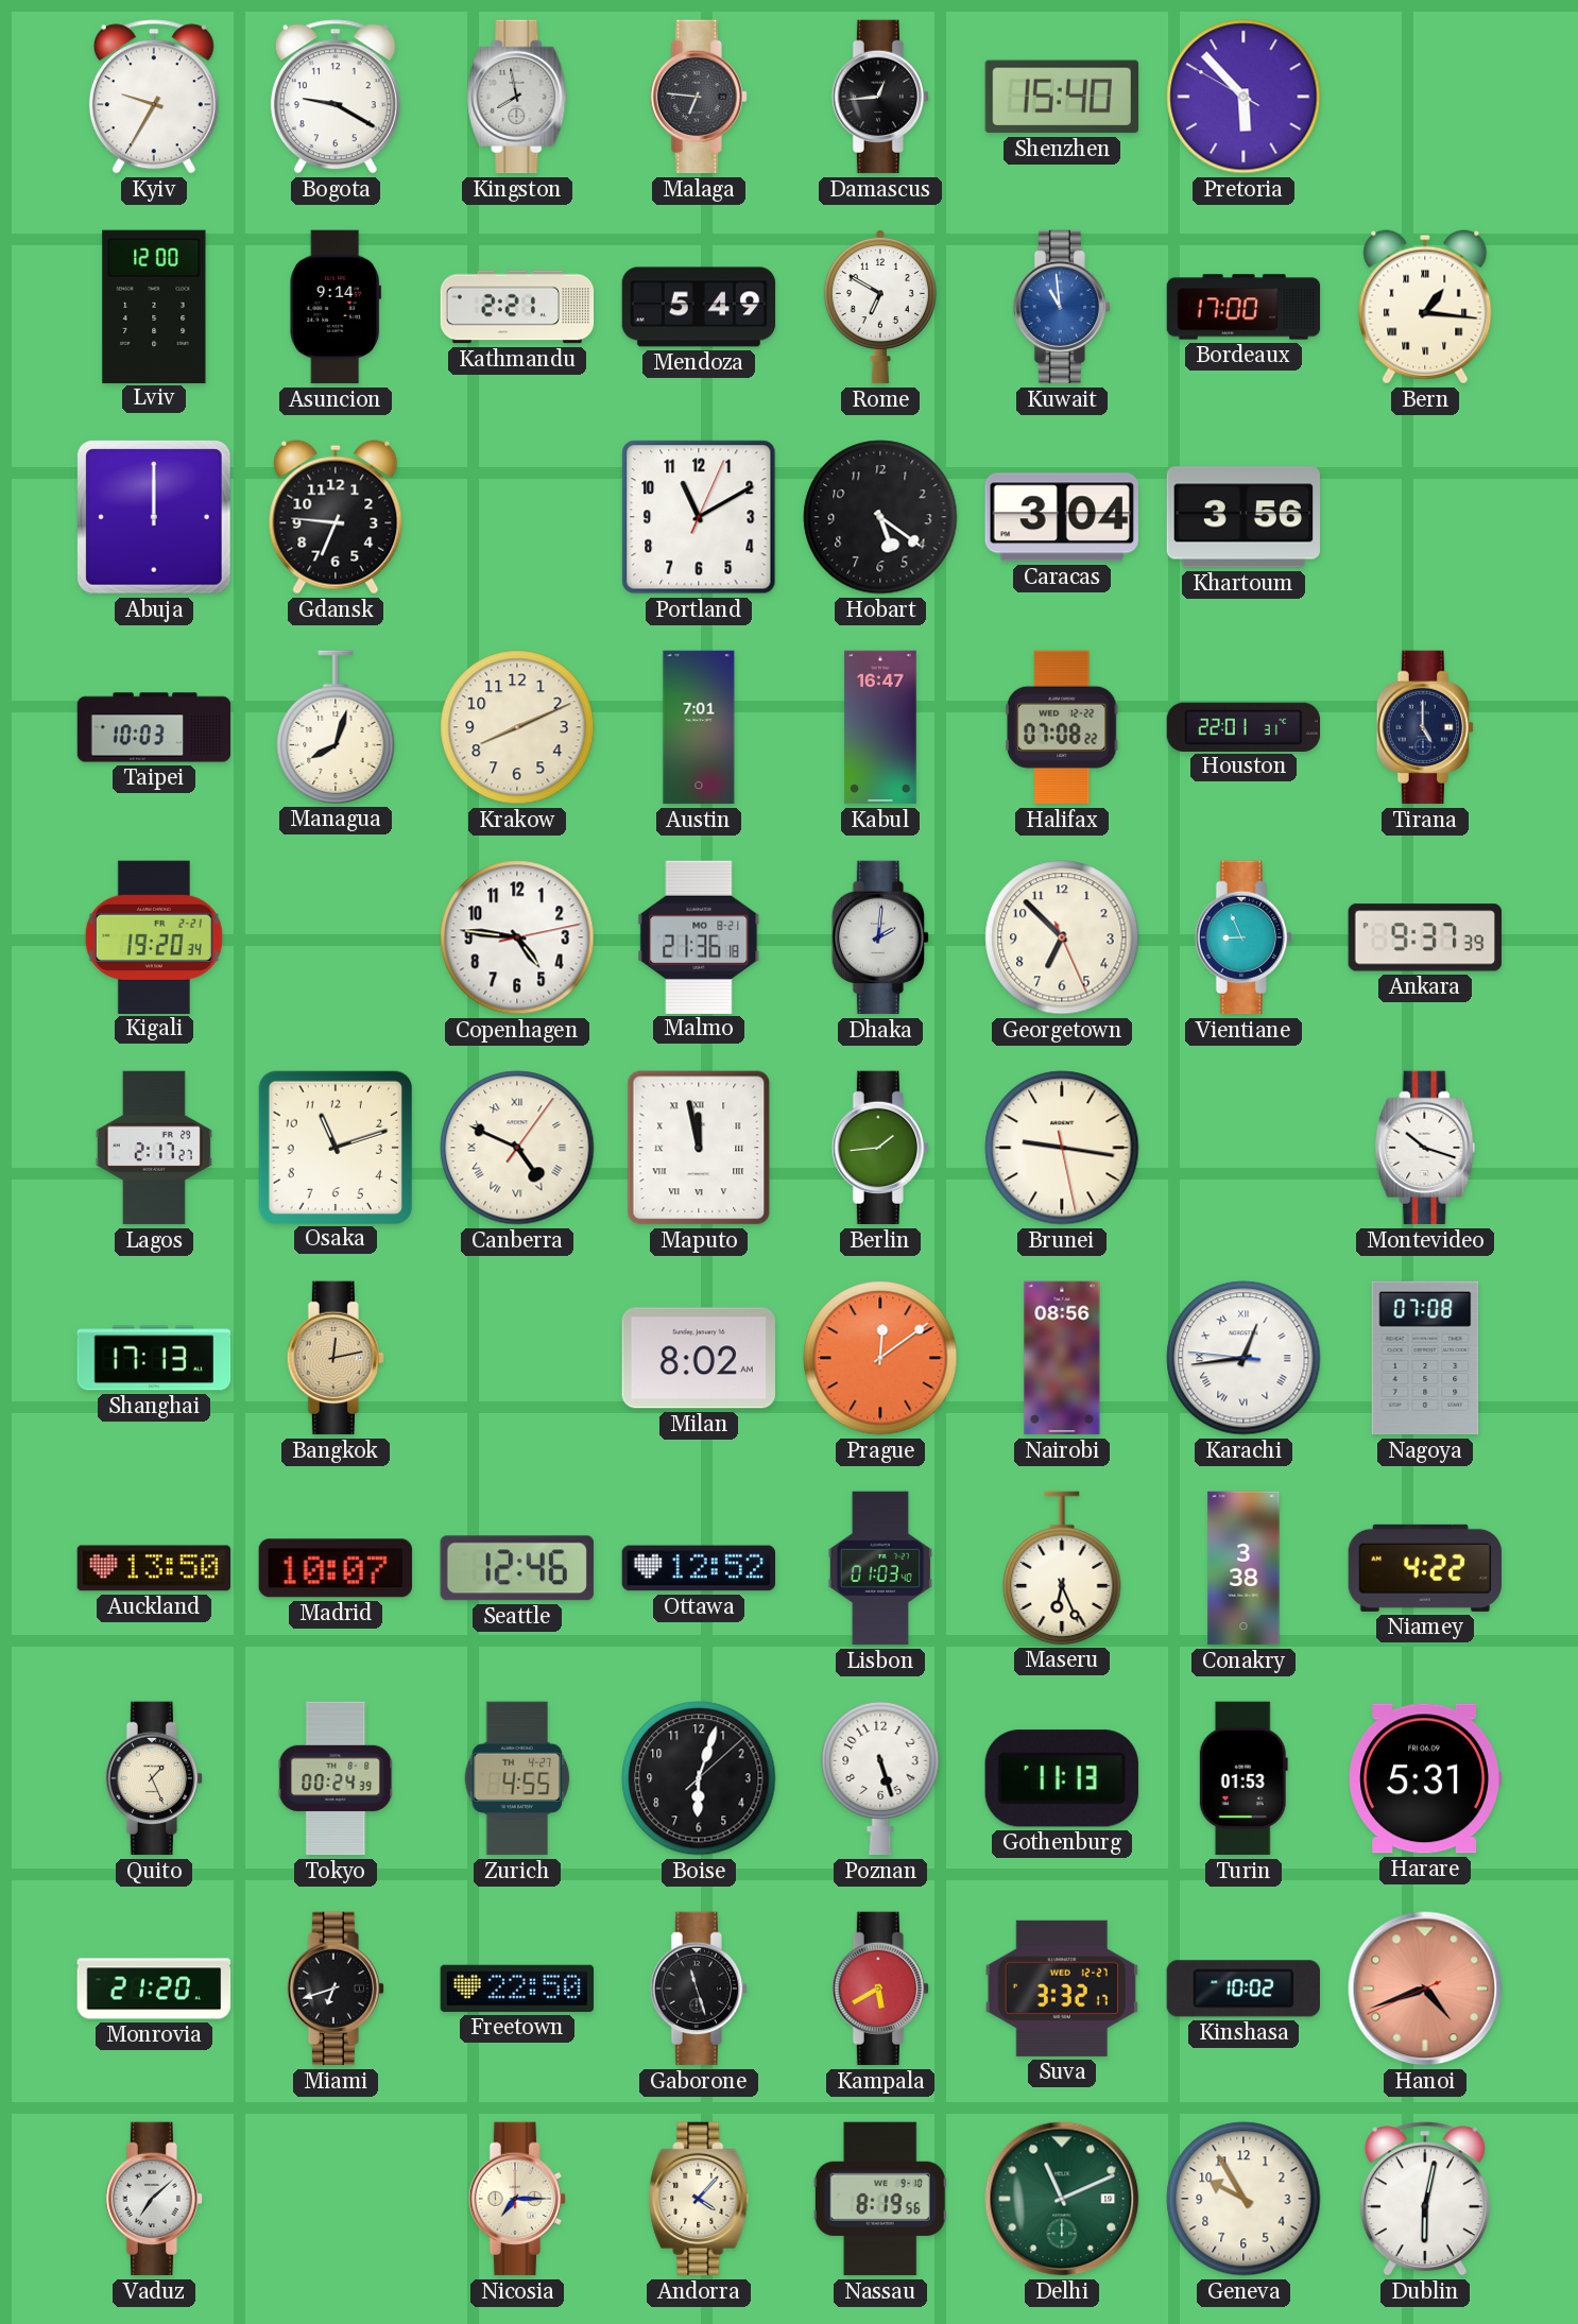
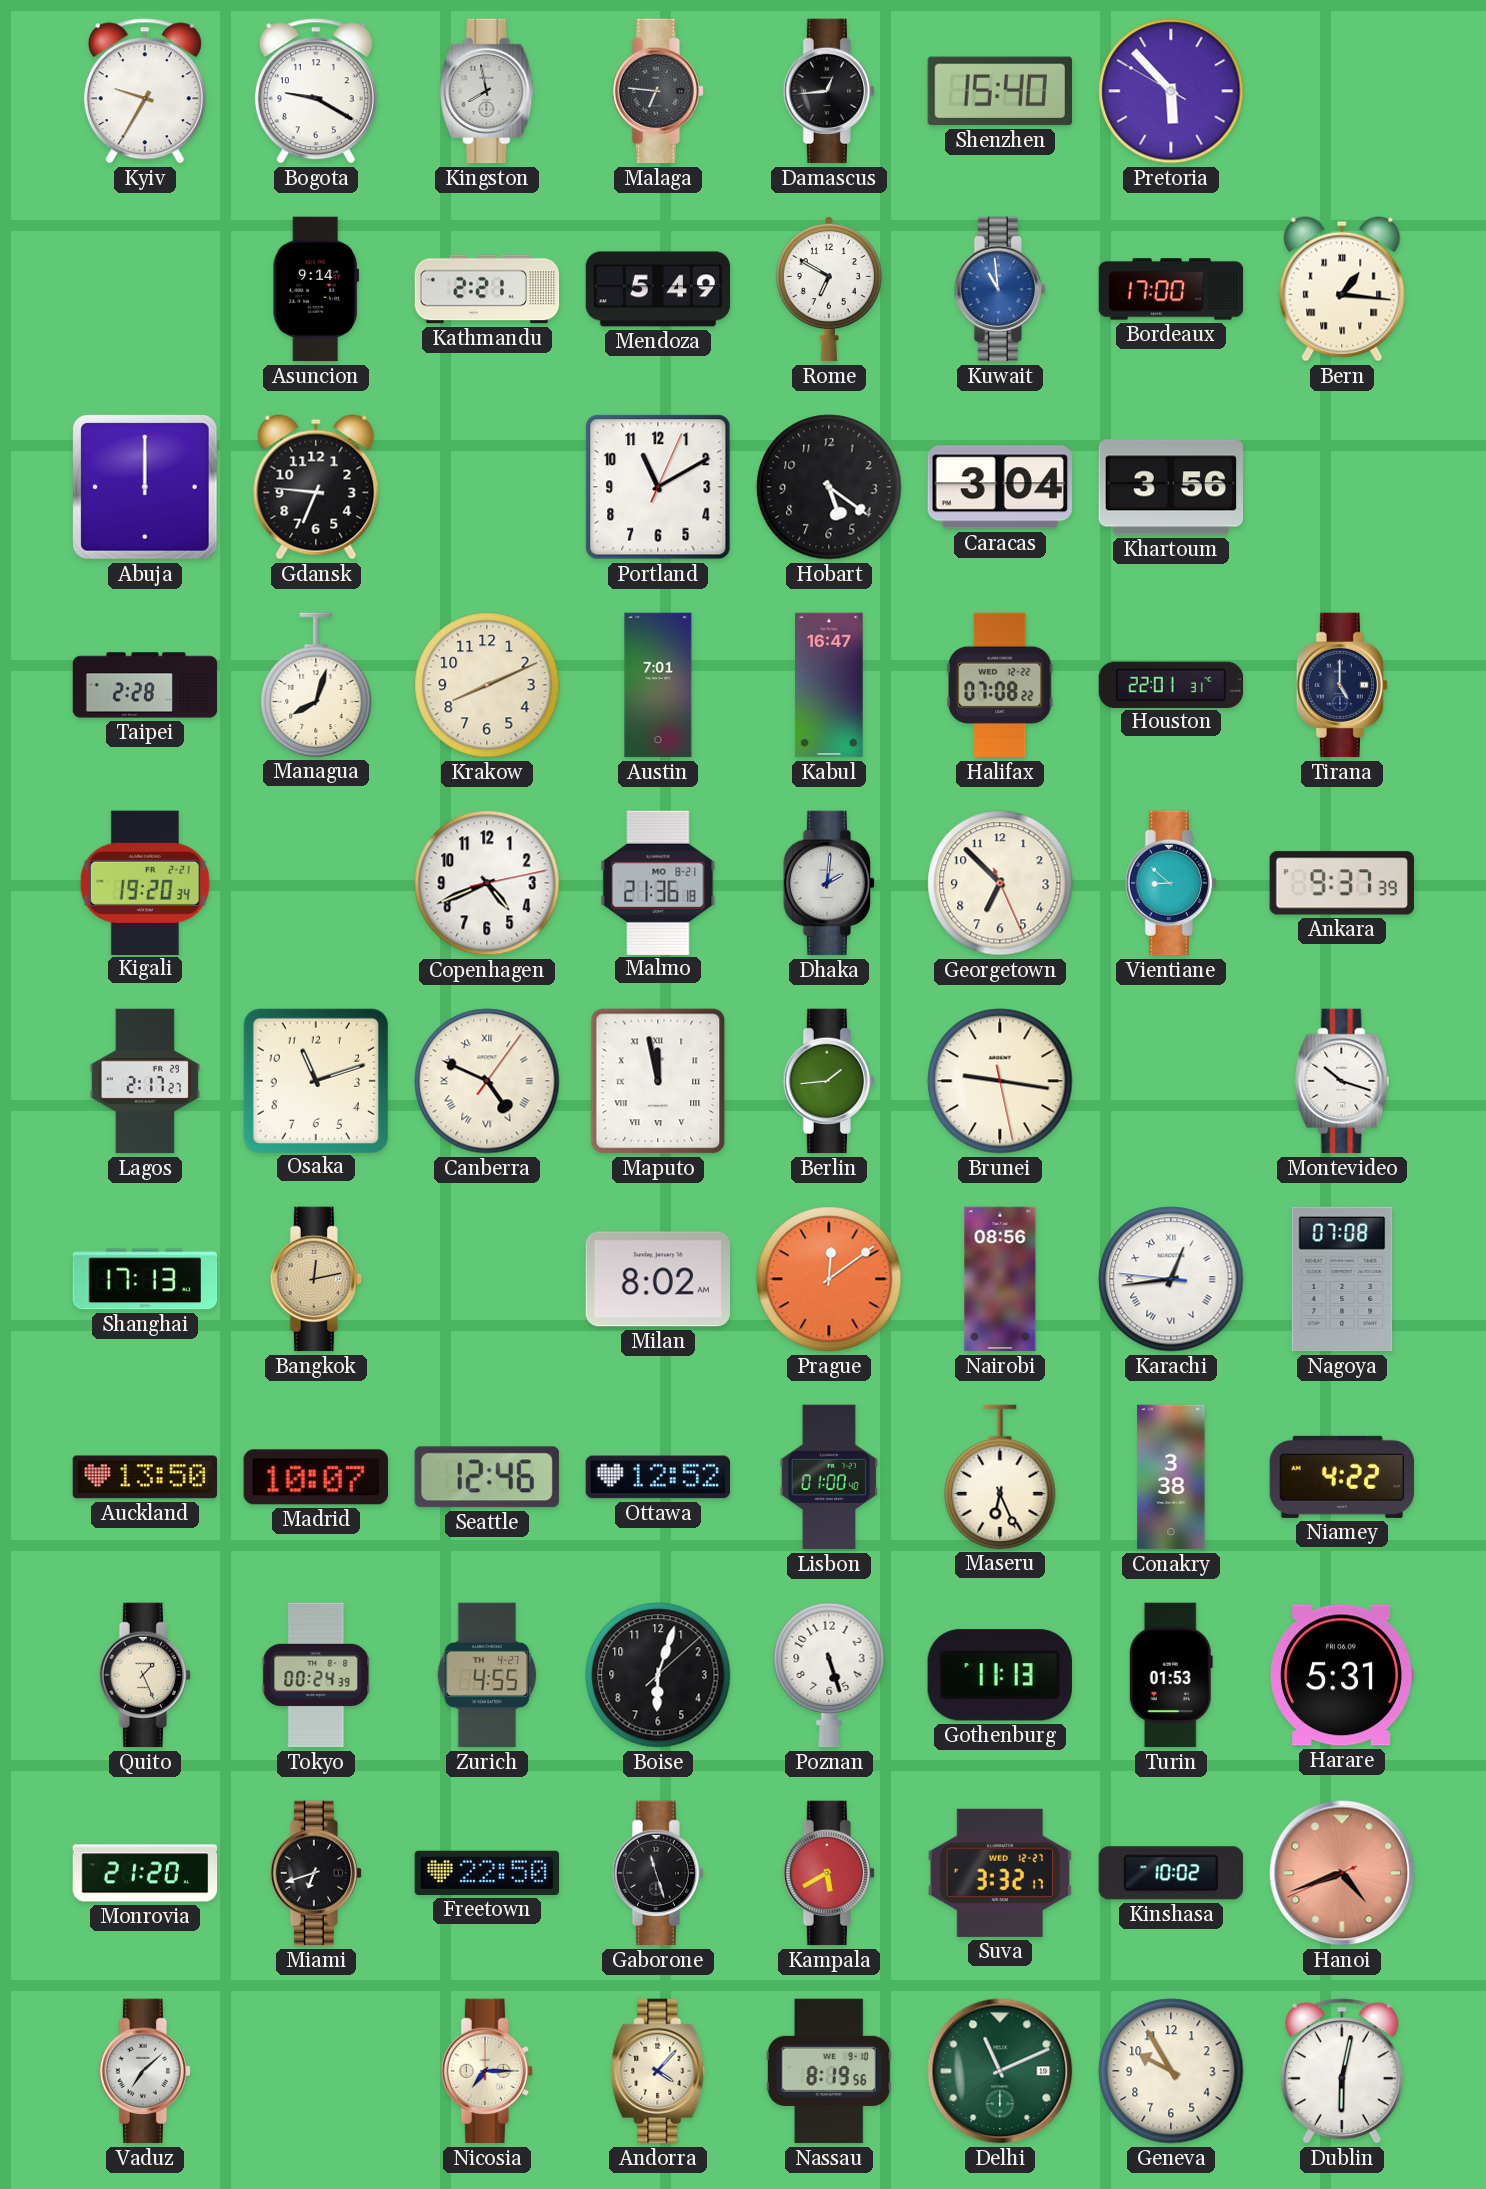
Lviv: 12:00 -> none (154, 306)
Taipei: 10:03 -> 2:28 (145, 685)
Copenhagen: 4:46 -> 4:41 (487, 883)
Vientiane: 8:56 -> 8:52 (1170, 883)
Lisbon: 01:03 -> 01:00 (829, 1477)
